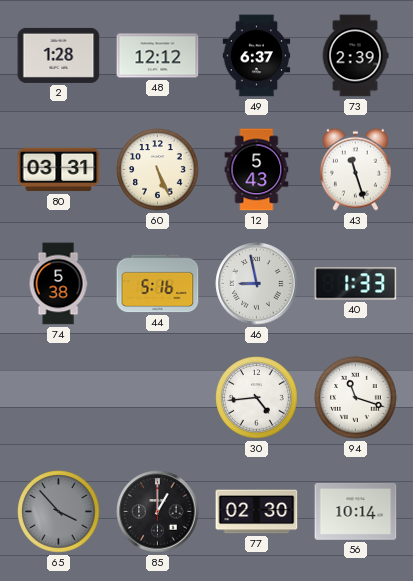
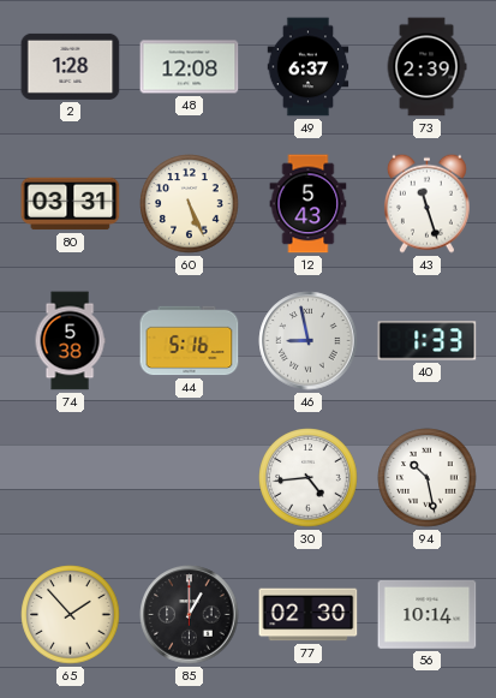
48: 12:12 -> 12:08 (190, 67)
94: 11:18 -> 10:28 (428, 478)
65: 3:53 -> 1:53 (71, 615)
65 dial: grey -> cream (71, 615)
